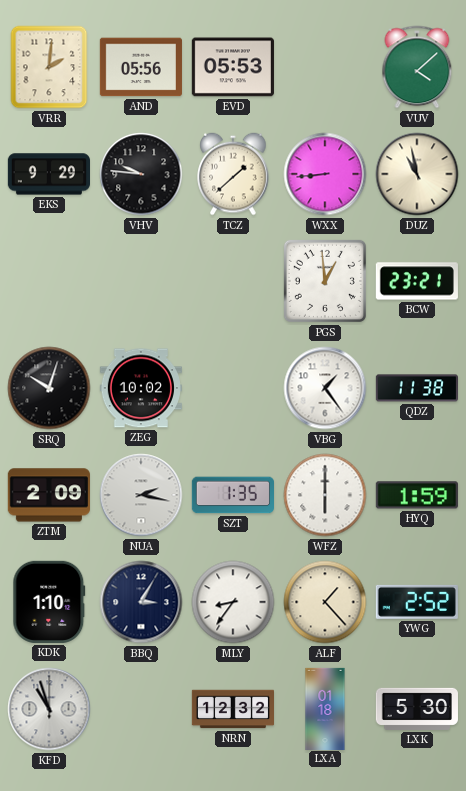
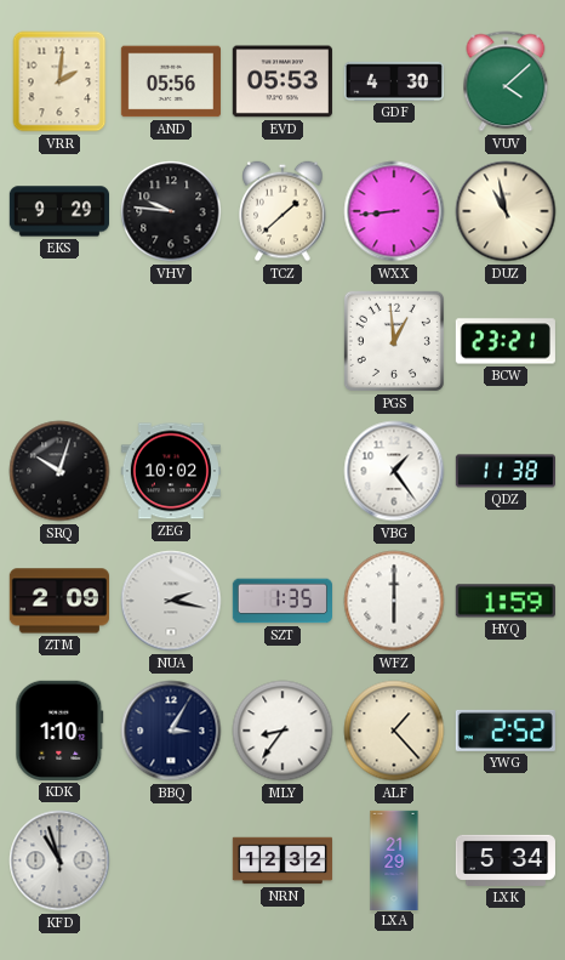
GDF: none -> 4:30 (394, 81)
LXA: 01:18 -> 21:29 (394, 859)
LXK: 5:30 -> 5:34 (506, 860)
